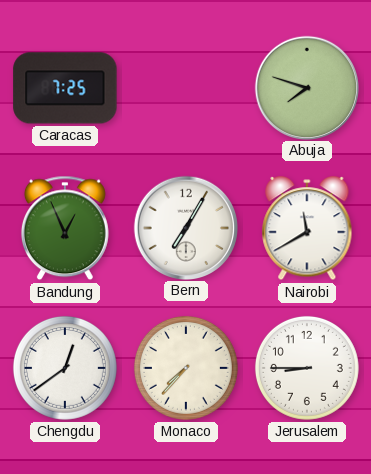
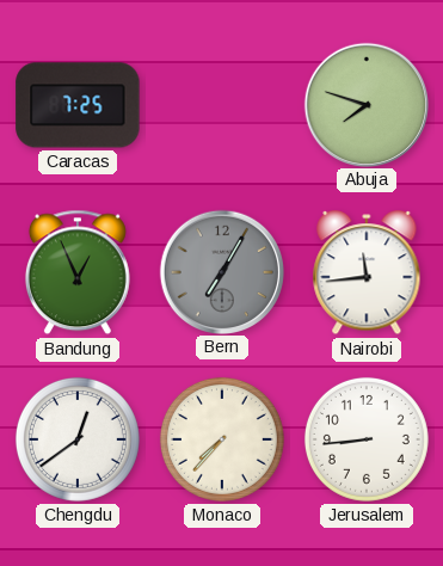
Bern dial: white -> grey (221, 271)
Nairobi: 11:40 -> 11:44 (367, 273)
Jerusalem: 8:45 -> 8:44 (367, 439)
